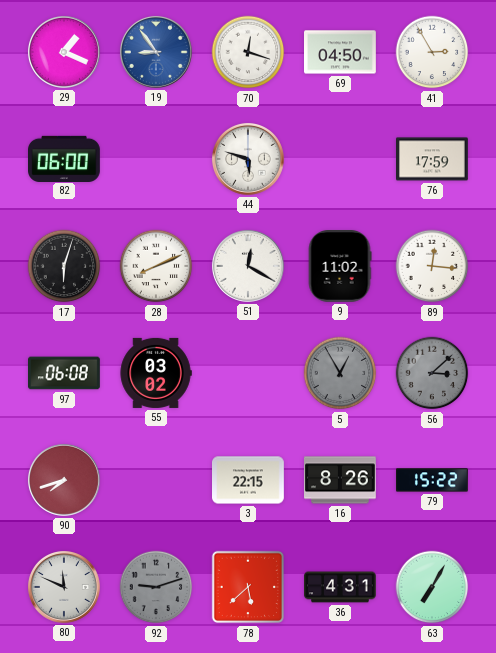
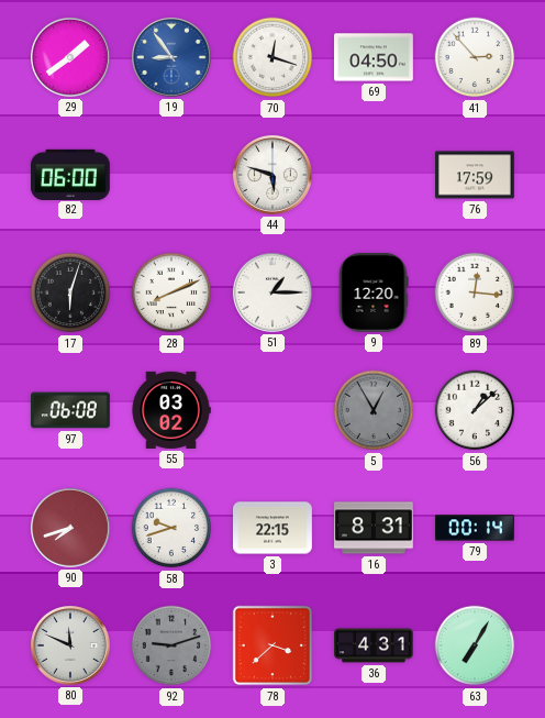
29: 1:19 -> 1:39 (70, 57)
41: 2:55 -> 2:53 (475, 57)
51: 12:20 -> 1:15 (272, 292)
9: 11:02 -> 12:20 (374, 294)
56: 3:08 -> 1:08 (475, 410)
56 dial: grey -> white (475, 410)
58: none -> 9:42 (171, 528)
16: 8:26 -> 8:31 (375, 528)
79: 15:22 -> 00:14 (476, 528)
78: 5:38 -> 3:38 (272, 645)
